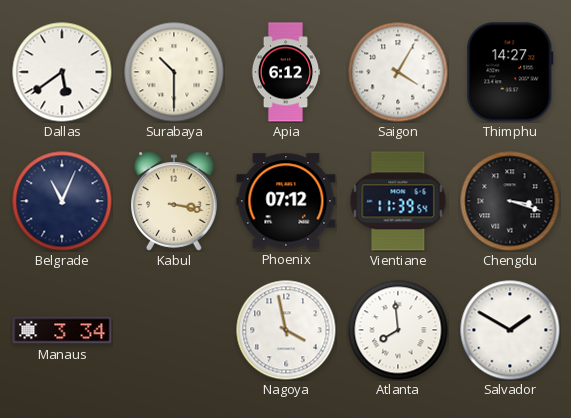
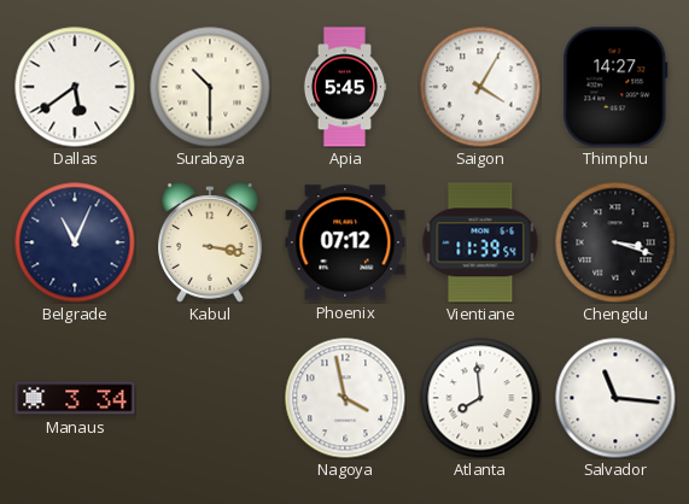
Apia: 6:12 -> 5:45 (345, 87)
Salvador: 1:50 -> 11:16 (615, 398)
